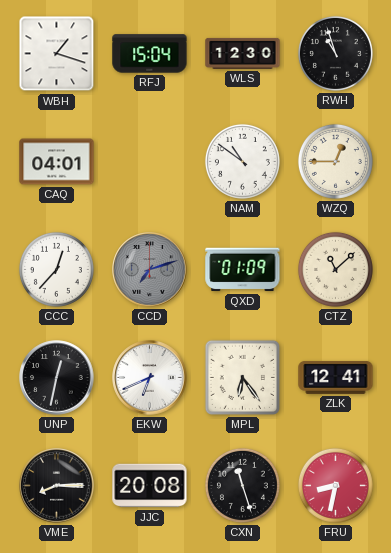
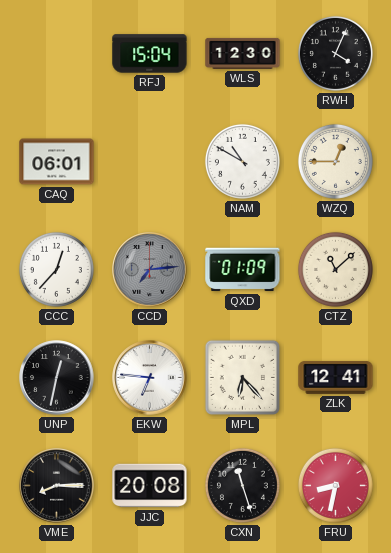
WBH: 1:18 -> none (57, 54)
RWH: 10:57 -> 4:04 (335, 53)
CAQ: 04:01 -> 06:01 (57, 162)
NAM: 10:51 -> 10:50 (242, 161)
CCD: 7:12 -> 7:14 (150, 270)
EKW: 6:41 -> 6:46 (150, 378)
MPL: 6:24 -> 6:23 (242, 377)
